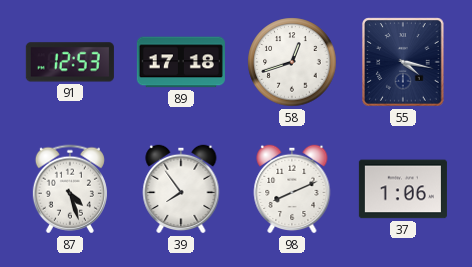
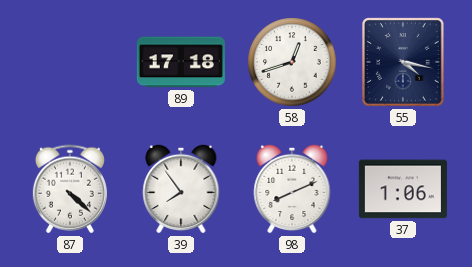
91: 12:53 -> none (70, 62)
87: 4:27 -> 4:22 (70, 189)
